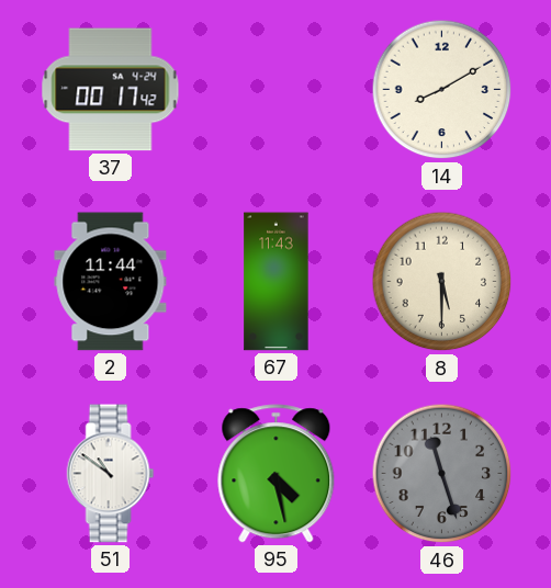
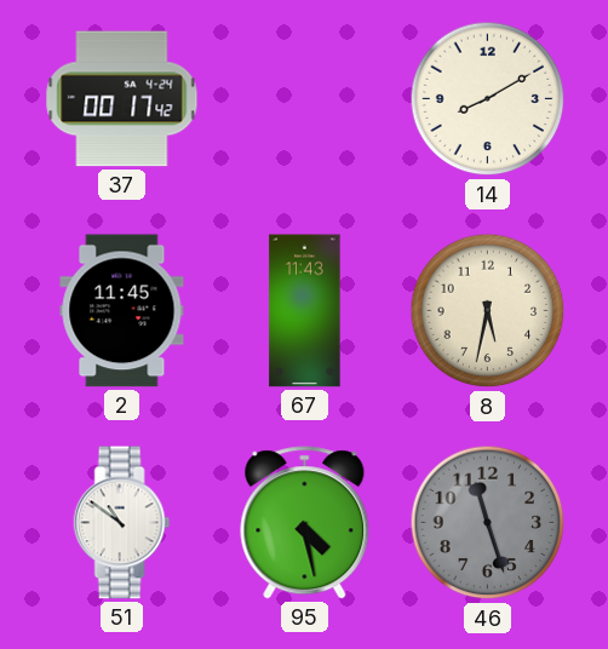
2: 11:44 -> 11:45 (122, 311)
8: 5:30 -> 5:32 (488, 311)
